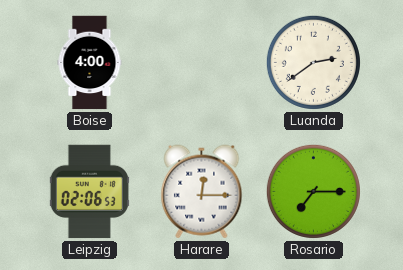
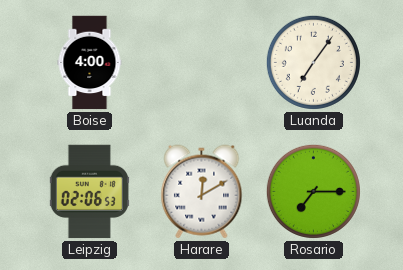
Luanda: 2:39 -> 7:06 (313, 62)
Harare: 12:15 -> 12:10 (202, 192)
